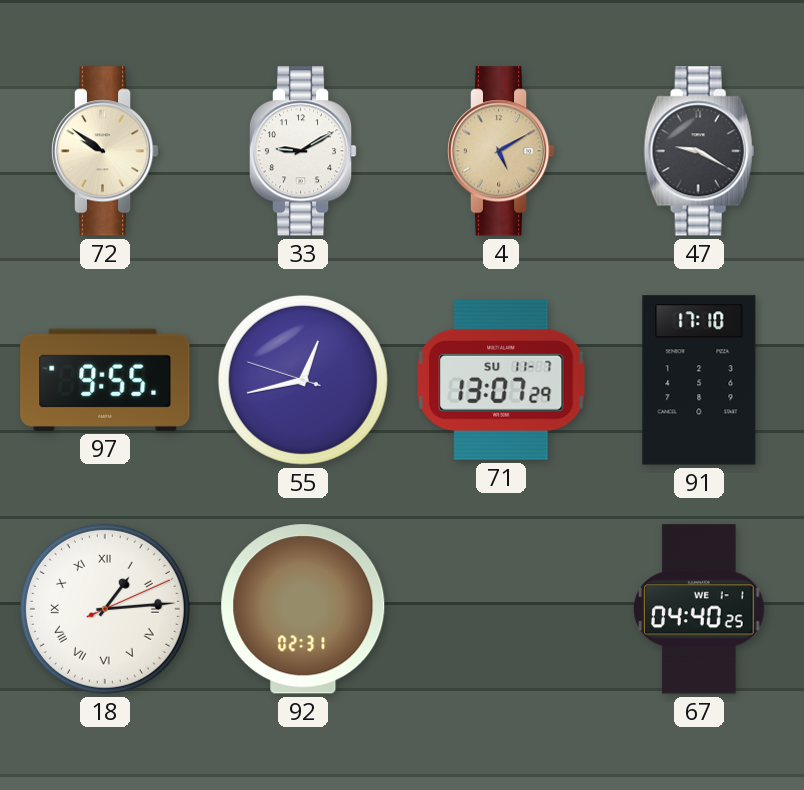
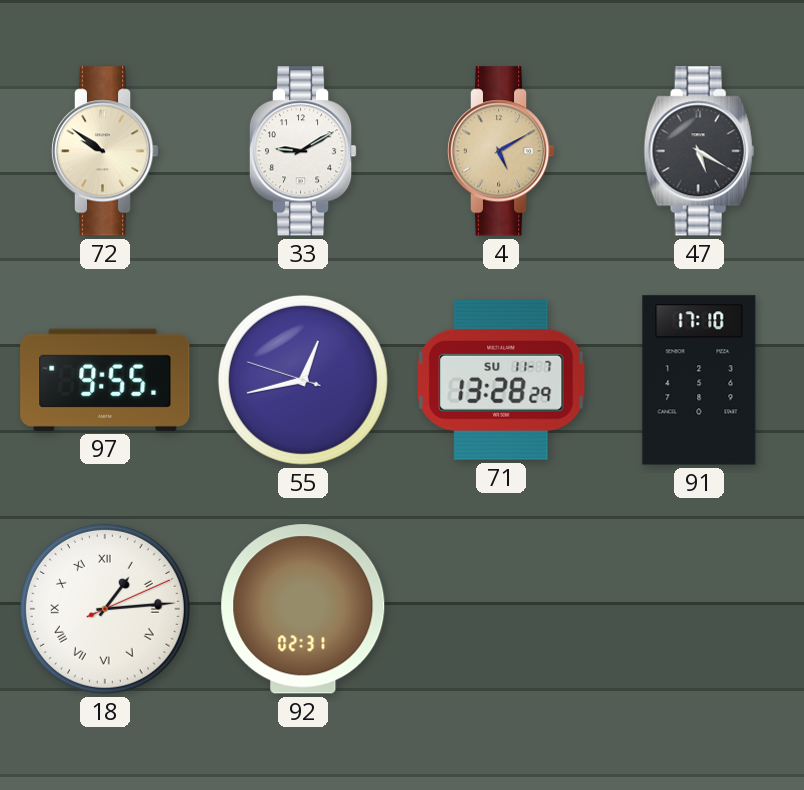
47: 9:20 -> 5:20 (699, 151)
71: 13:07 -> 13:28 (501, 380)
67: 04:40 -> none (700, 609)
